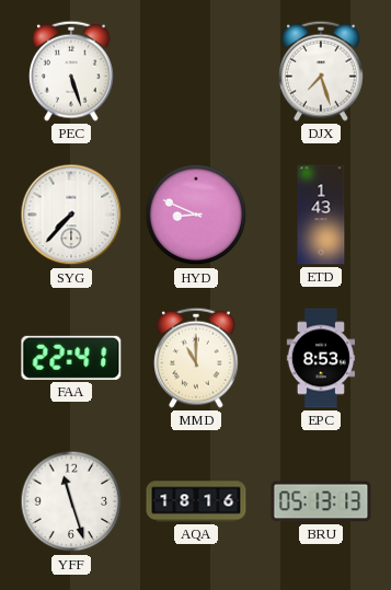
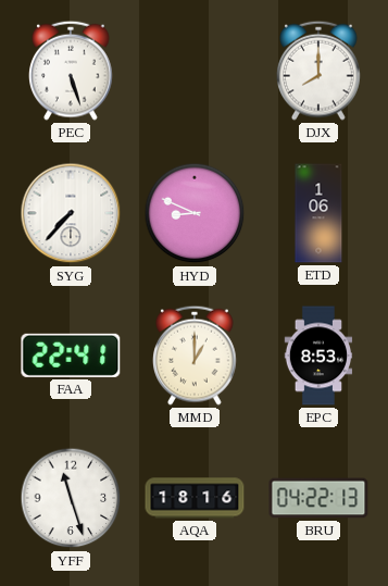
DJX: 7:27 -> 8:00 (320, 71)
ETD: 1:43 -> 1:06 (318, 213)
MMD: 11:00 -> 1:00 (196, 356)
BRU: 05:13 -> 04:22 (318, 498)
